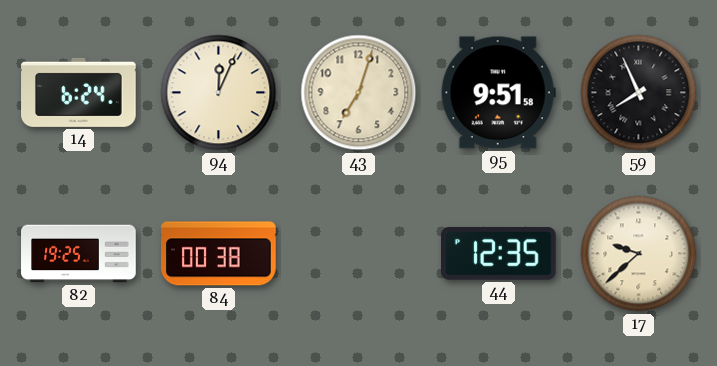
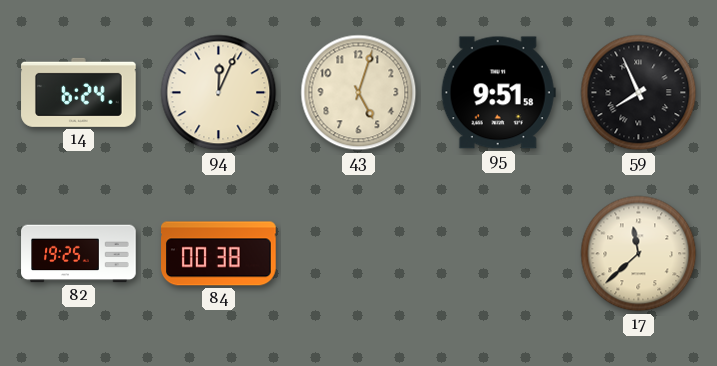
43: 7:03 -> 5:03 (359, 93)
44: 12:35 -> none (499, 254)
17: 9:38 -> 11:38 (639, 254)
